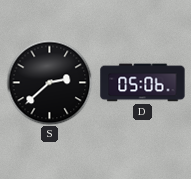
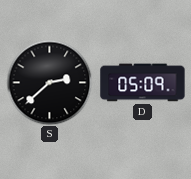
D: 05:06 -> 05:09 (143, 83)
